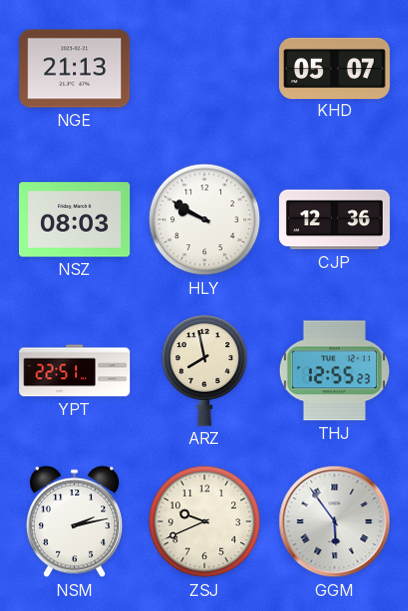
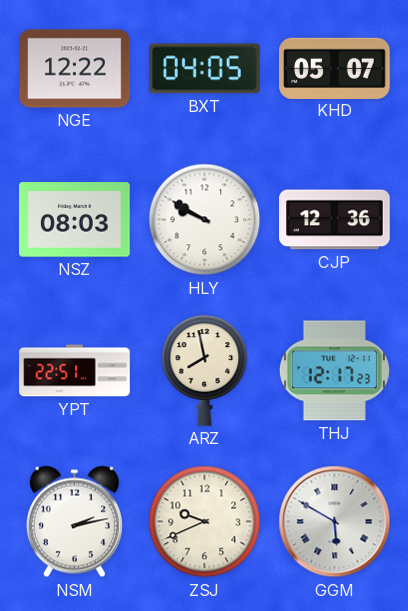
NGE: 21:13 -> 12:22 (75, 69)
BXT: none -> 04:05 (205, 69)
THJ: 12:55 -> 12:17 (334, 371)
GGM: 5:54 -> 5:50 (335, 522)
